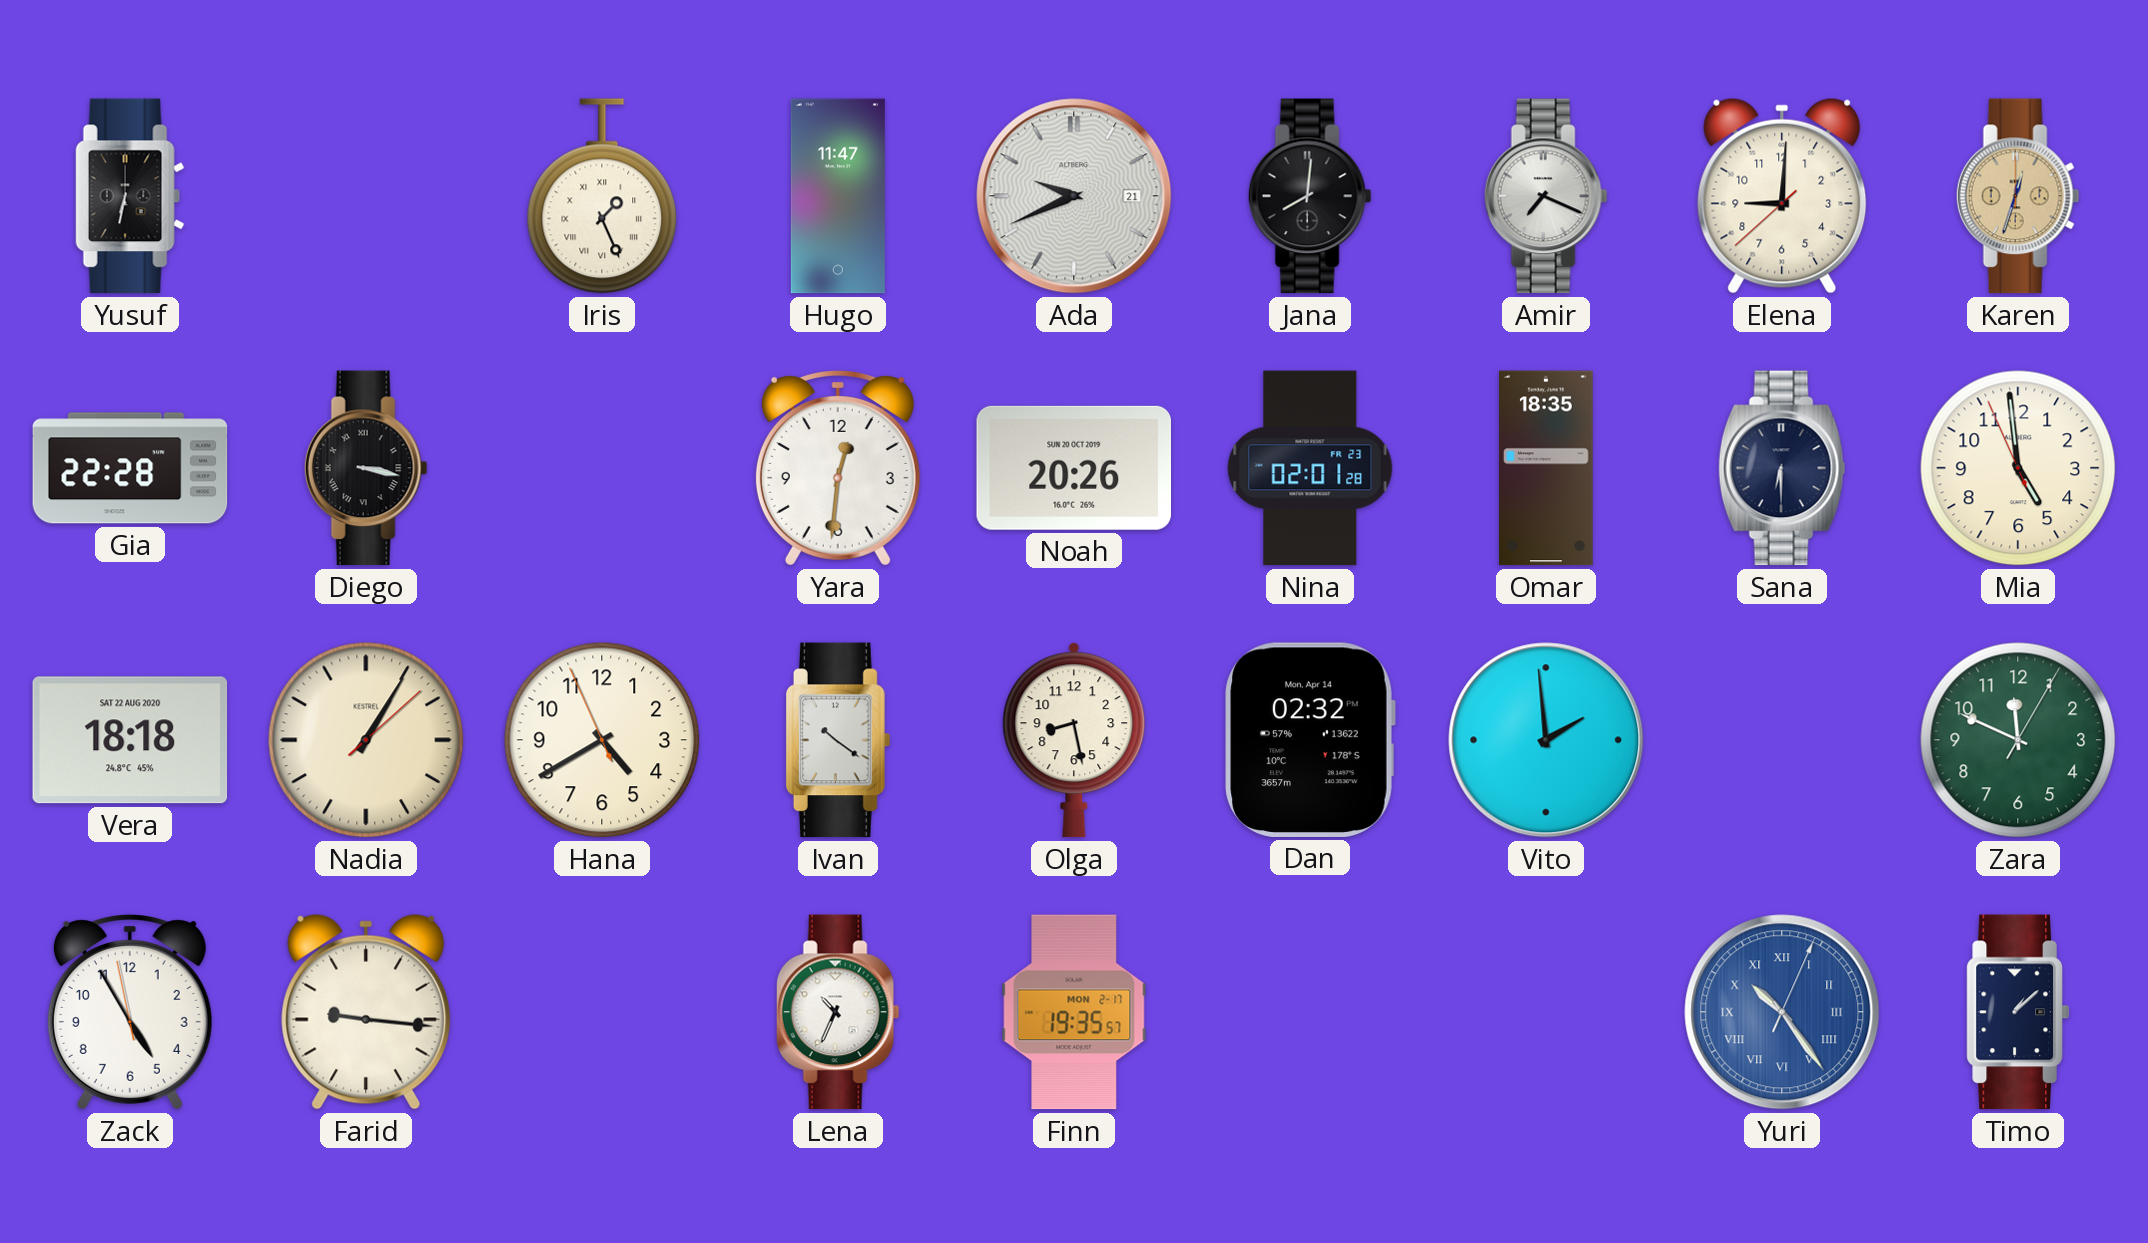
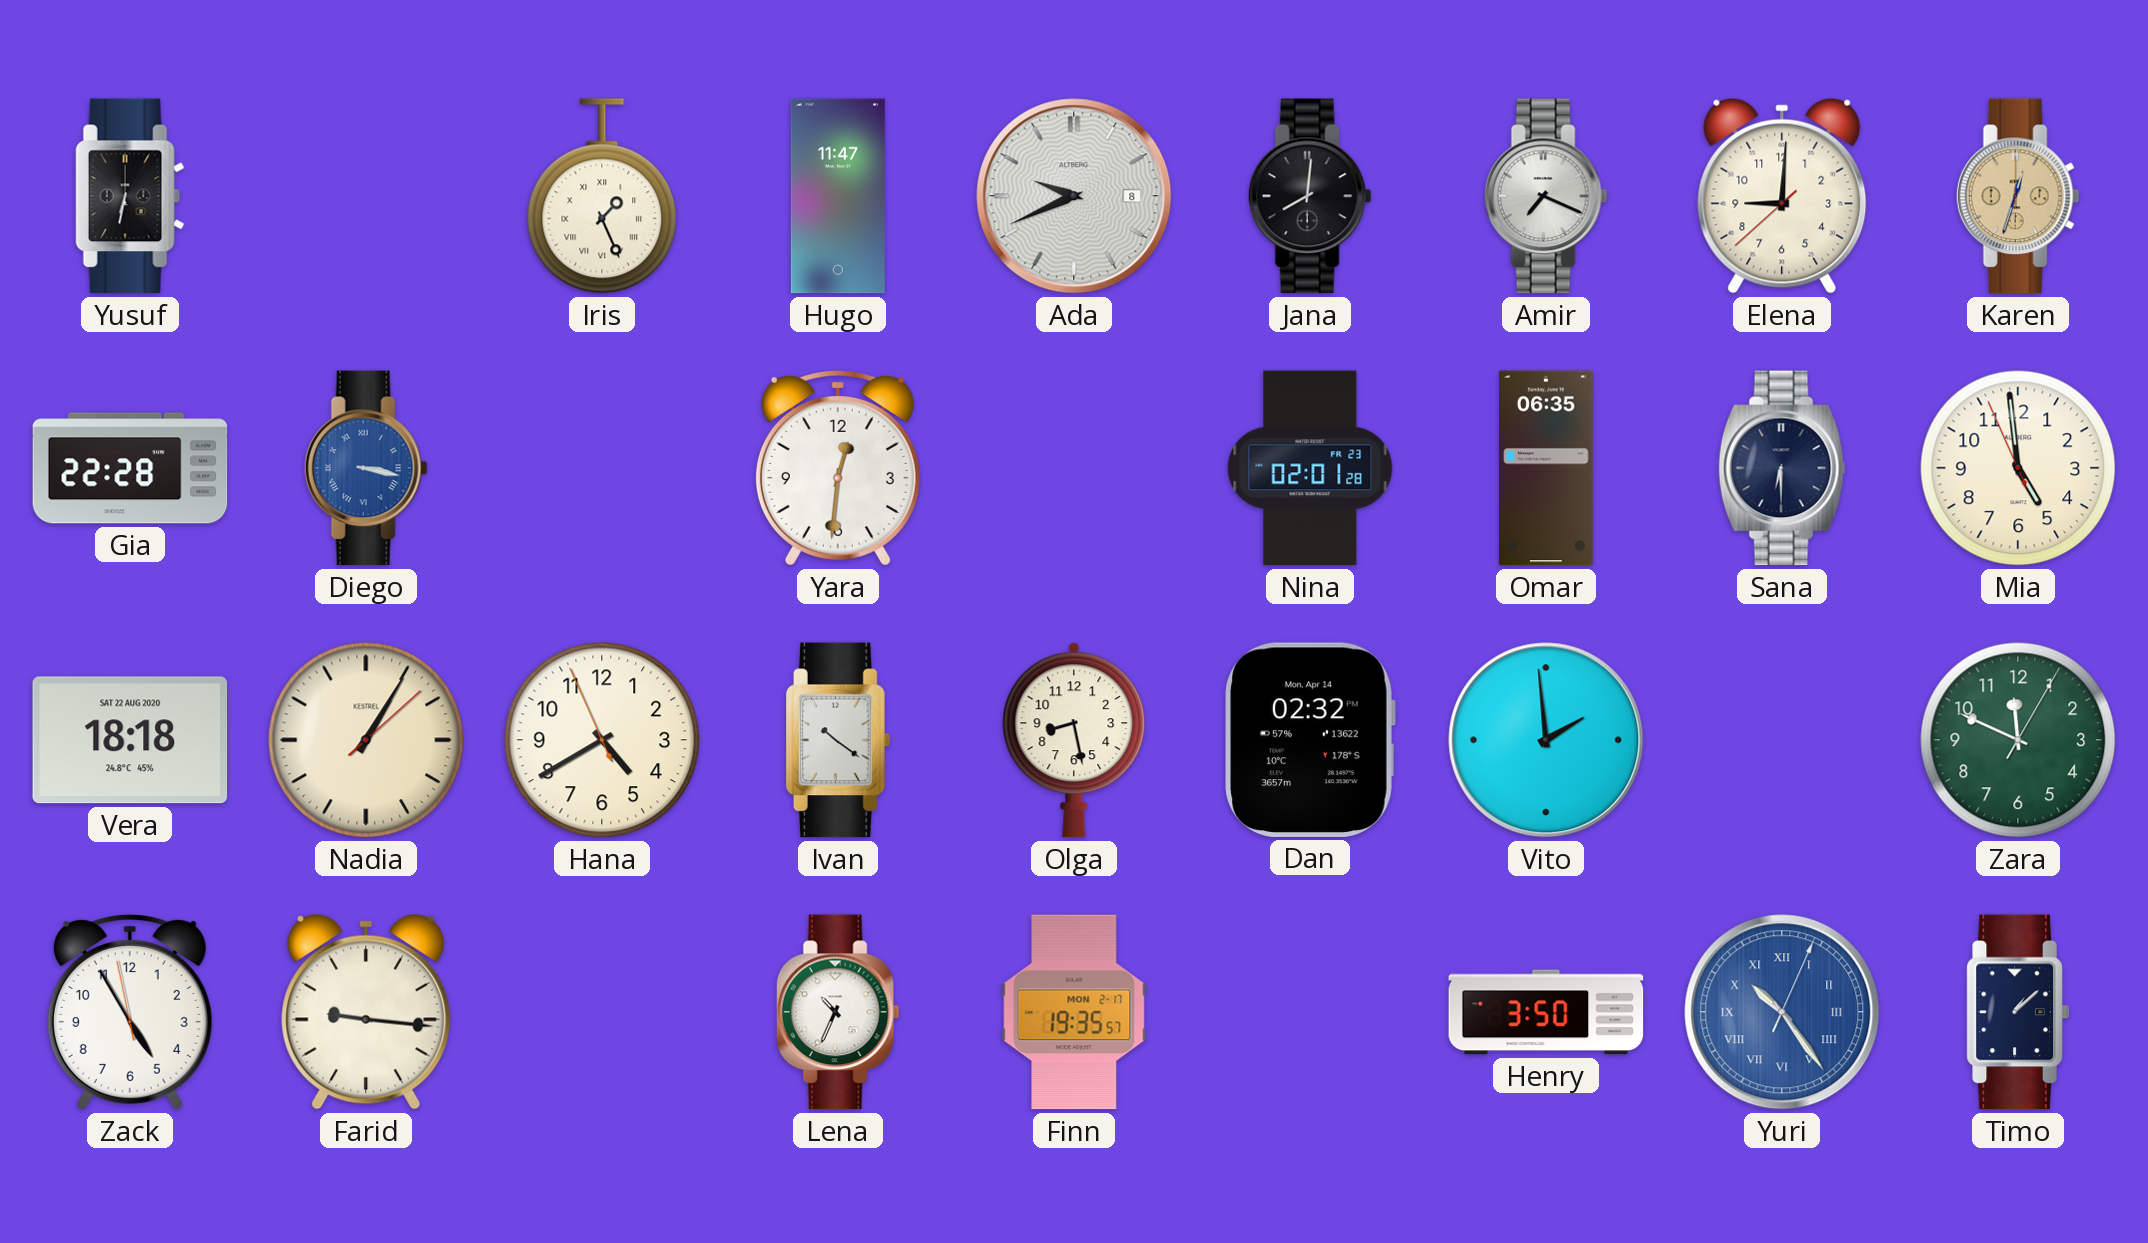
Ada date: 21 -> 8 (1074, 196)
Diego dial: black -> blue (366, 468)
Noah: 20:26 -> none (1073, 468)
Omar: 18:35 -> 06:35 (1547, 468)
Henry: none -> 3:50 (1546, 1012)
